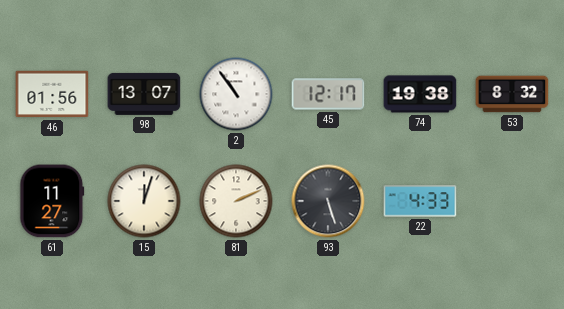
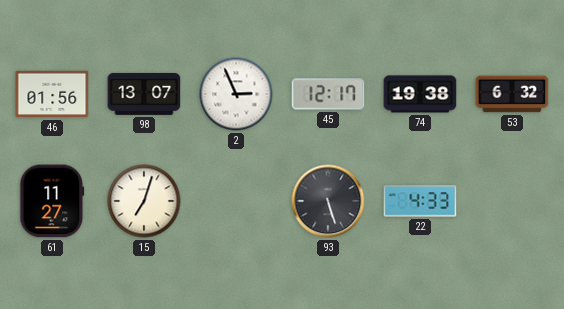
2: 10:54 -> 2:56 (236, 94)
53: 8:32 -> 6:32 (512, 94)
15: 12:03 -> 7:03 (144, 201)
81: 2:11 -> none (236, 201)
